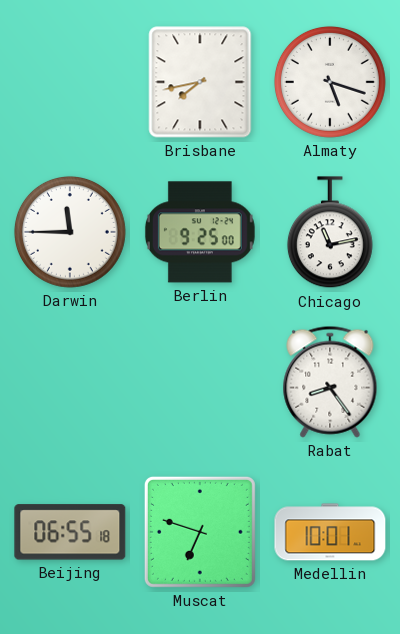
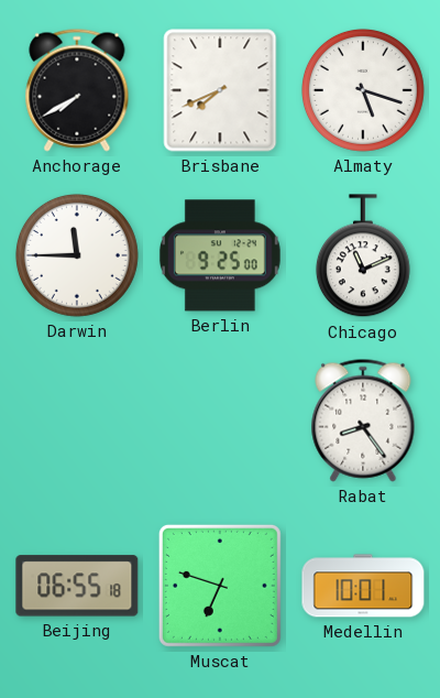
Anchorage: none -> 7:40 (77, 90)
Brisbane: 7:43 -> 7:41 (220, 90)
Chicago: 11:13 -> 11:11 (363, 257)
